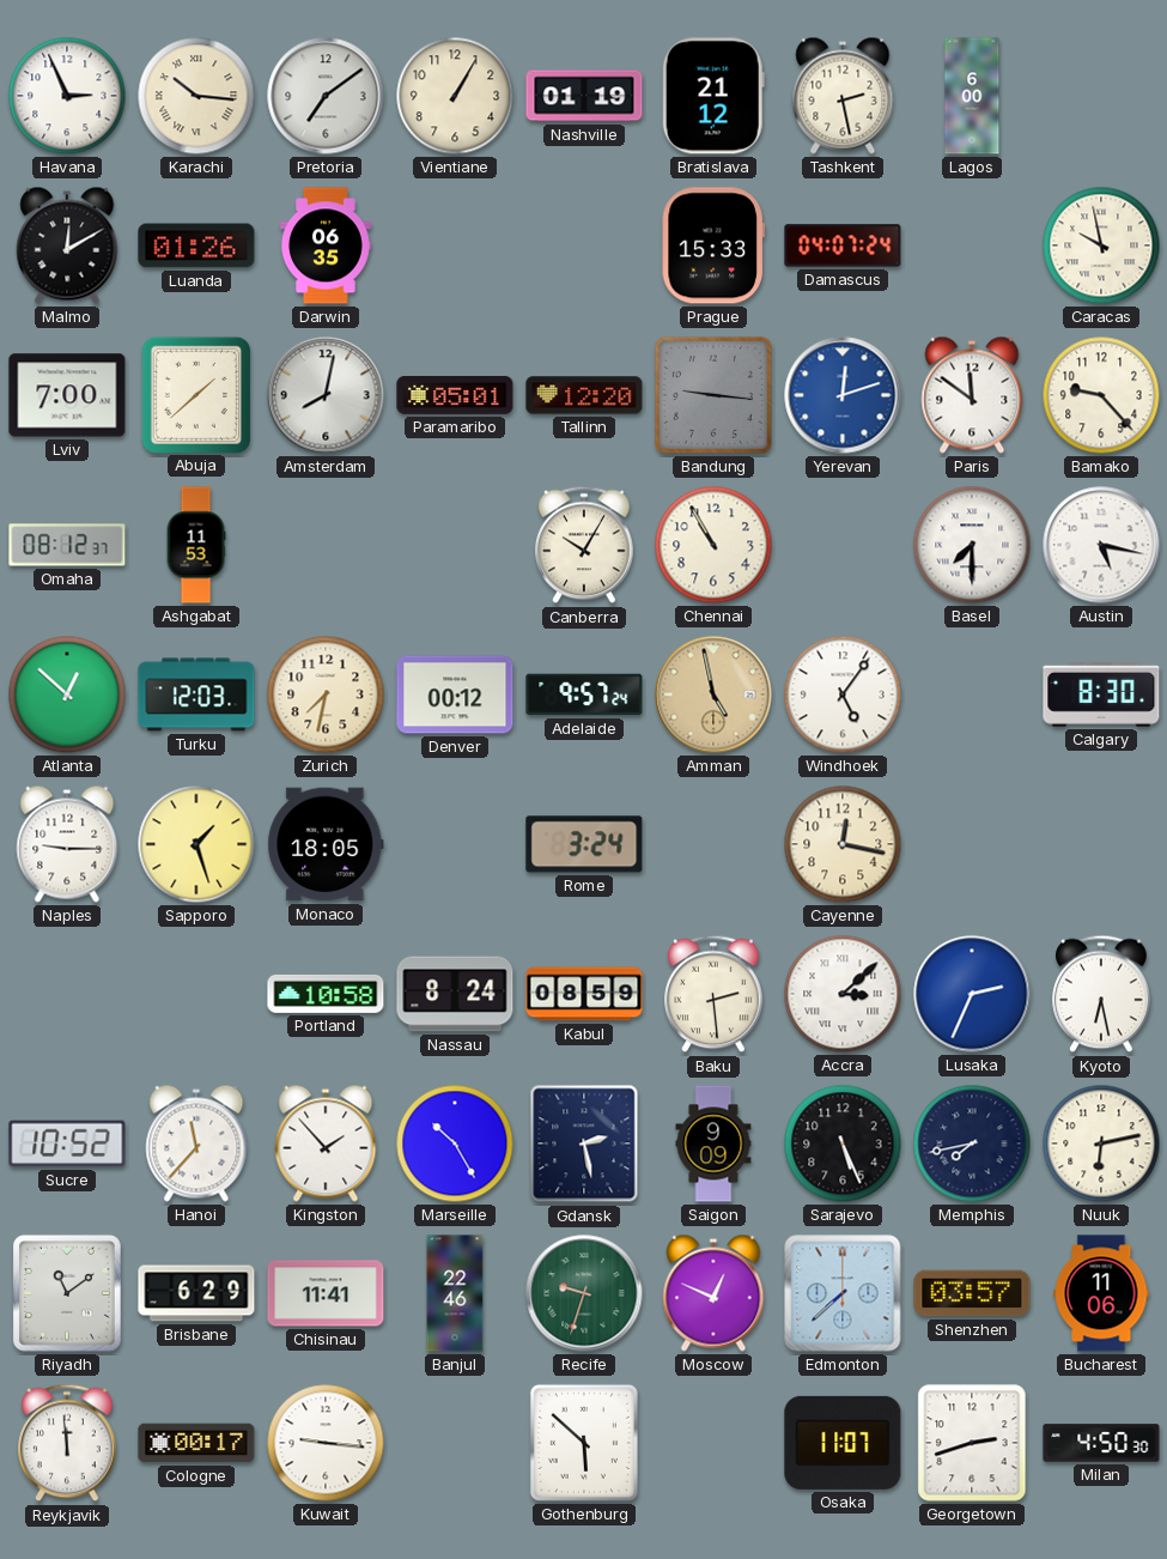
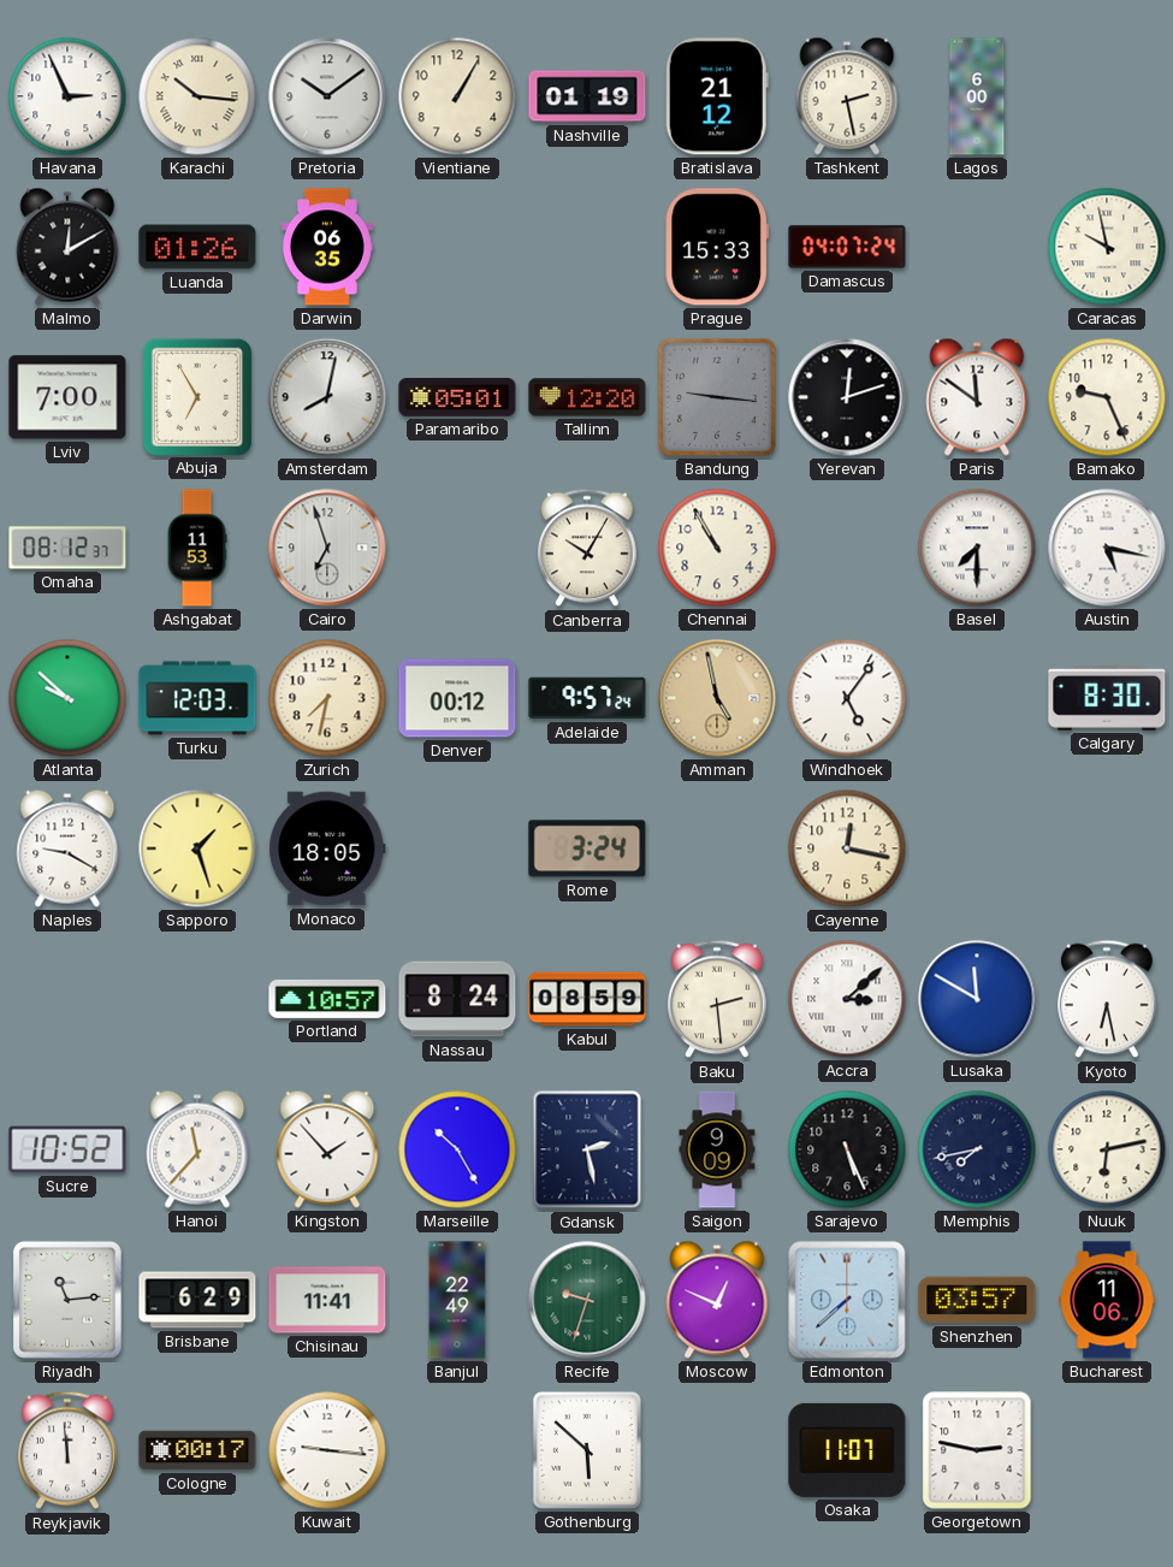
Pretoria: 7:09 -> 10:09 (327, 96)
Abuja: 1:38 -> 6:55 (196, 396)
Yerevan dial: blue -> black (847, 397)
Bamako: 9:23 -> 9:26 (1107, 397)
Cairo: none -> 6:57 (327, 548)
Atlanta: 12:52 -> 9:52 (67, 698)
Naples: 9:15 -> 9:20 (67, 848)
Portland: 10:58 -> 10:57 (327, 999)
Lusaka: 2:34 -> 11:50 (977, 999)
Riyadh: 11:09 -> 11:14 (67, 1300)
Banjul: 22:46 -> 22:49 (457, 1300)
Georgetown: 2:42 -> 2:47 (977, 1450)
Milan: 4:50 -> none (1101, 1443)
